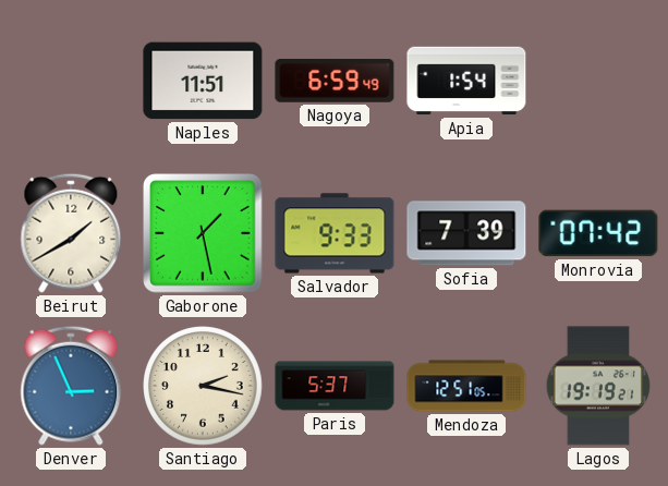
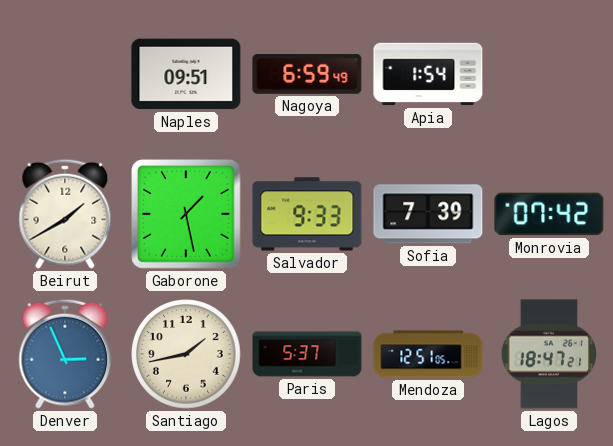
Naples: 11:51 -> 09:51 (186, 74)
Santiago: 2:17 -> 1:43 (186, 354)
Lagos: 19:19 -> 18:47 (549, 354)
